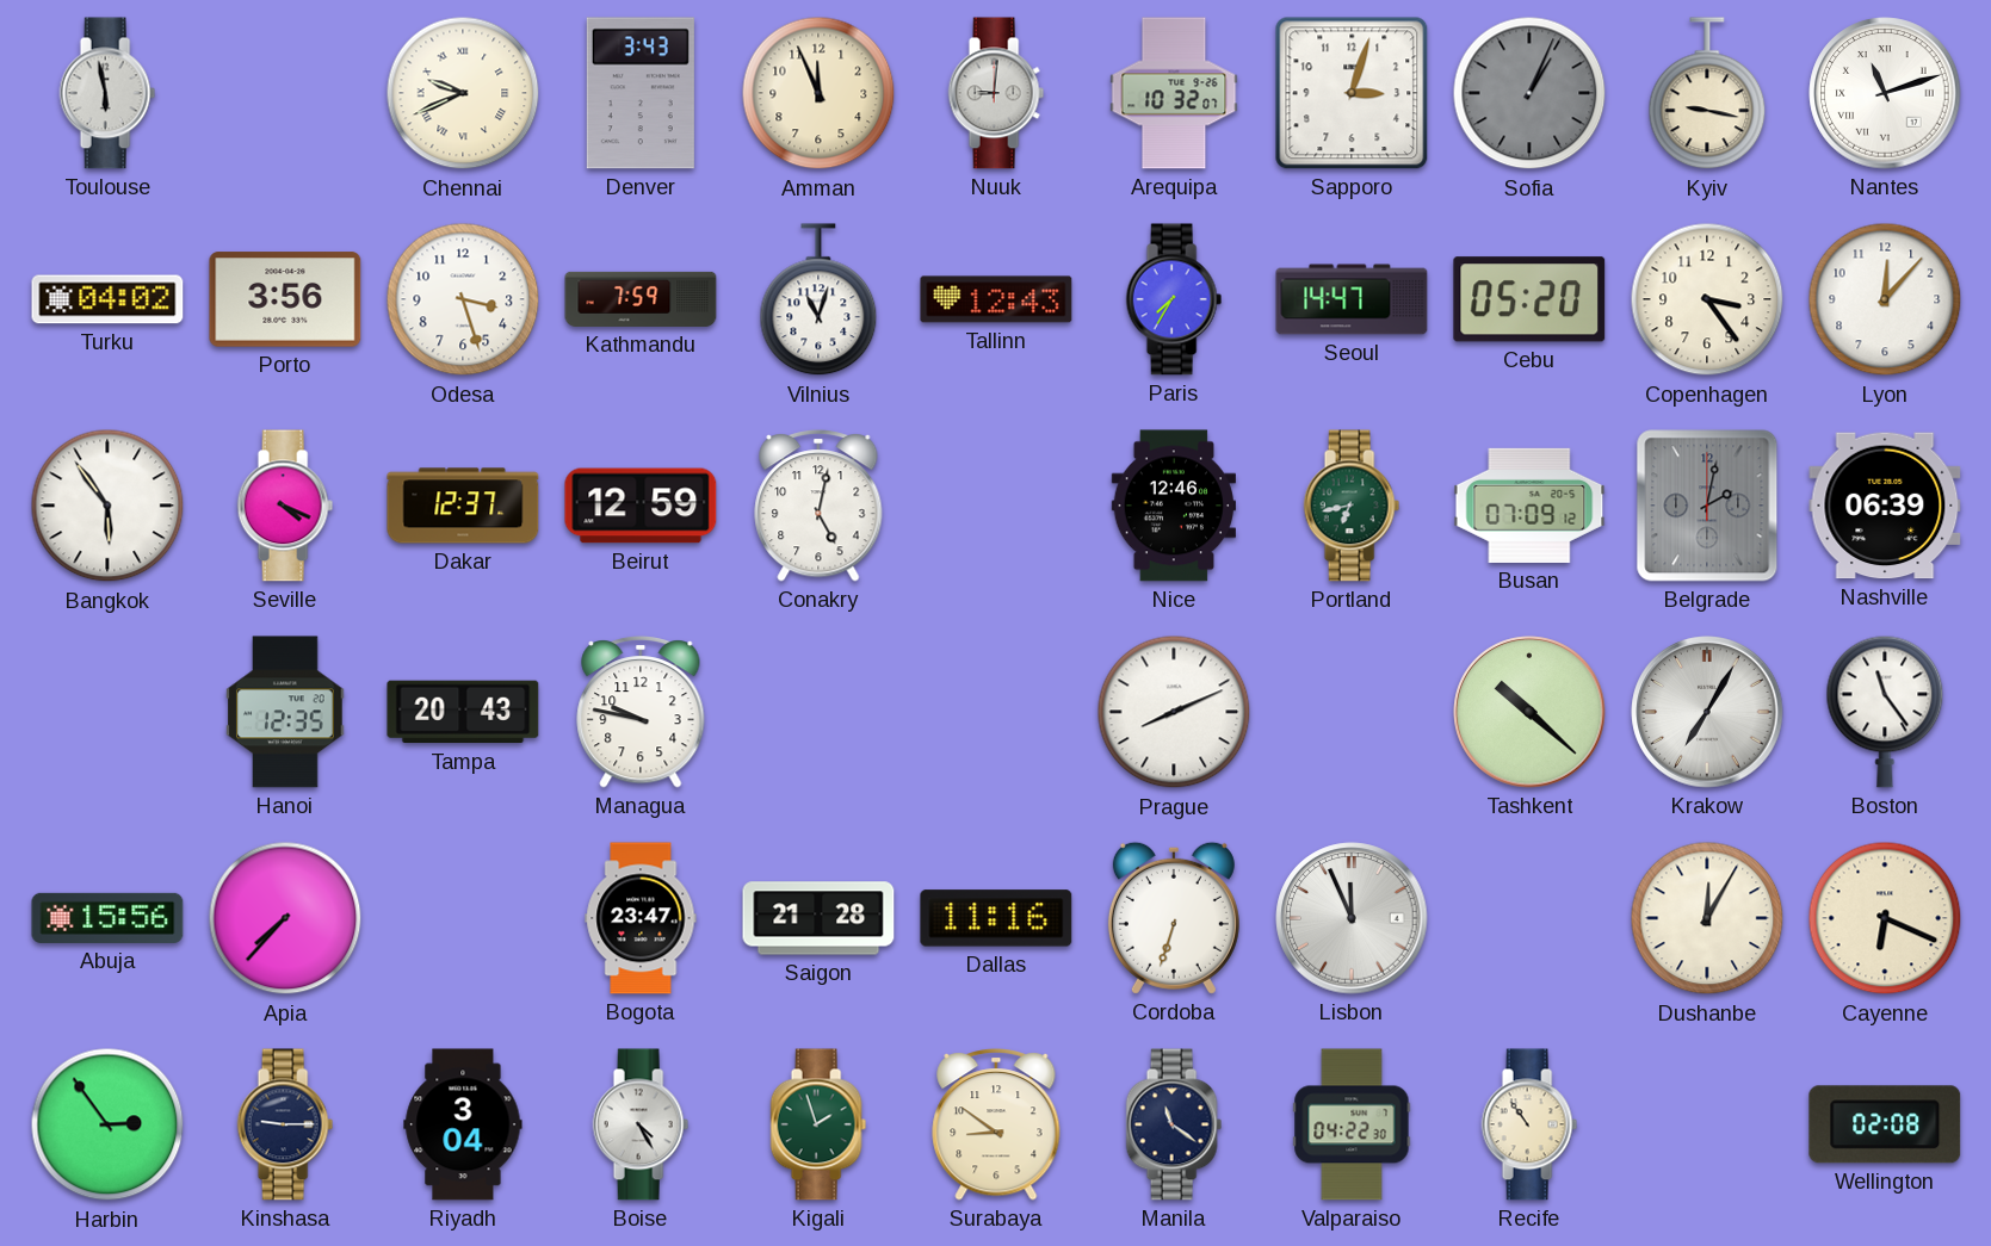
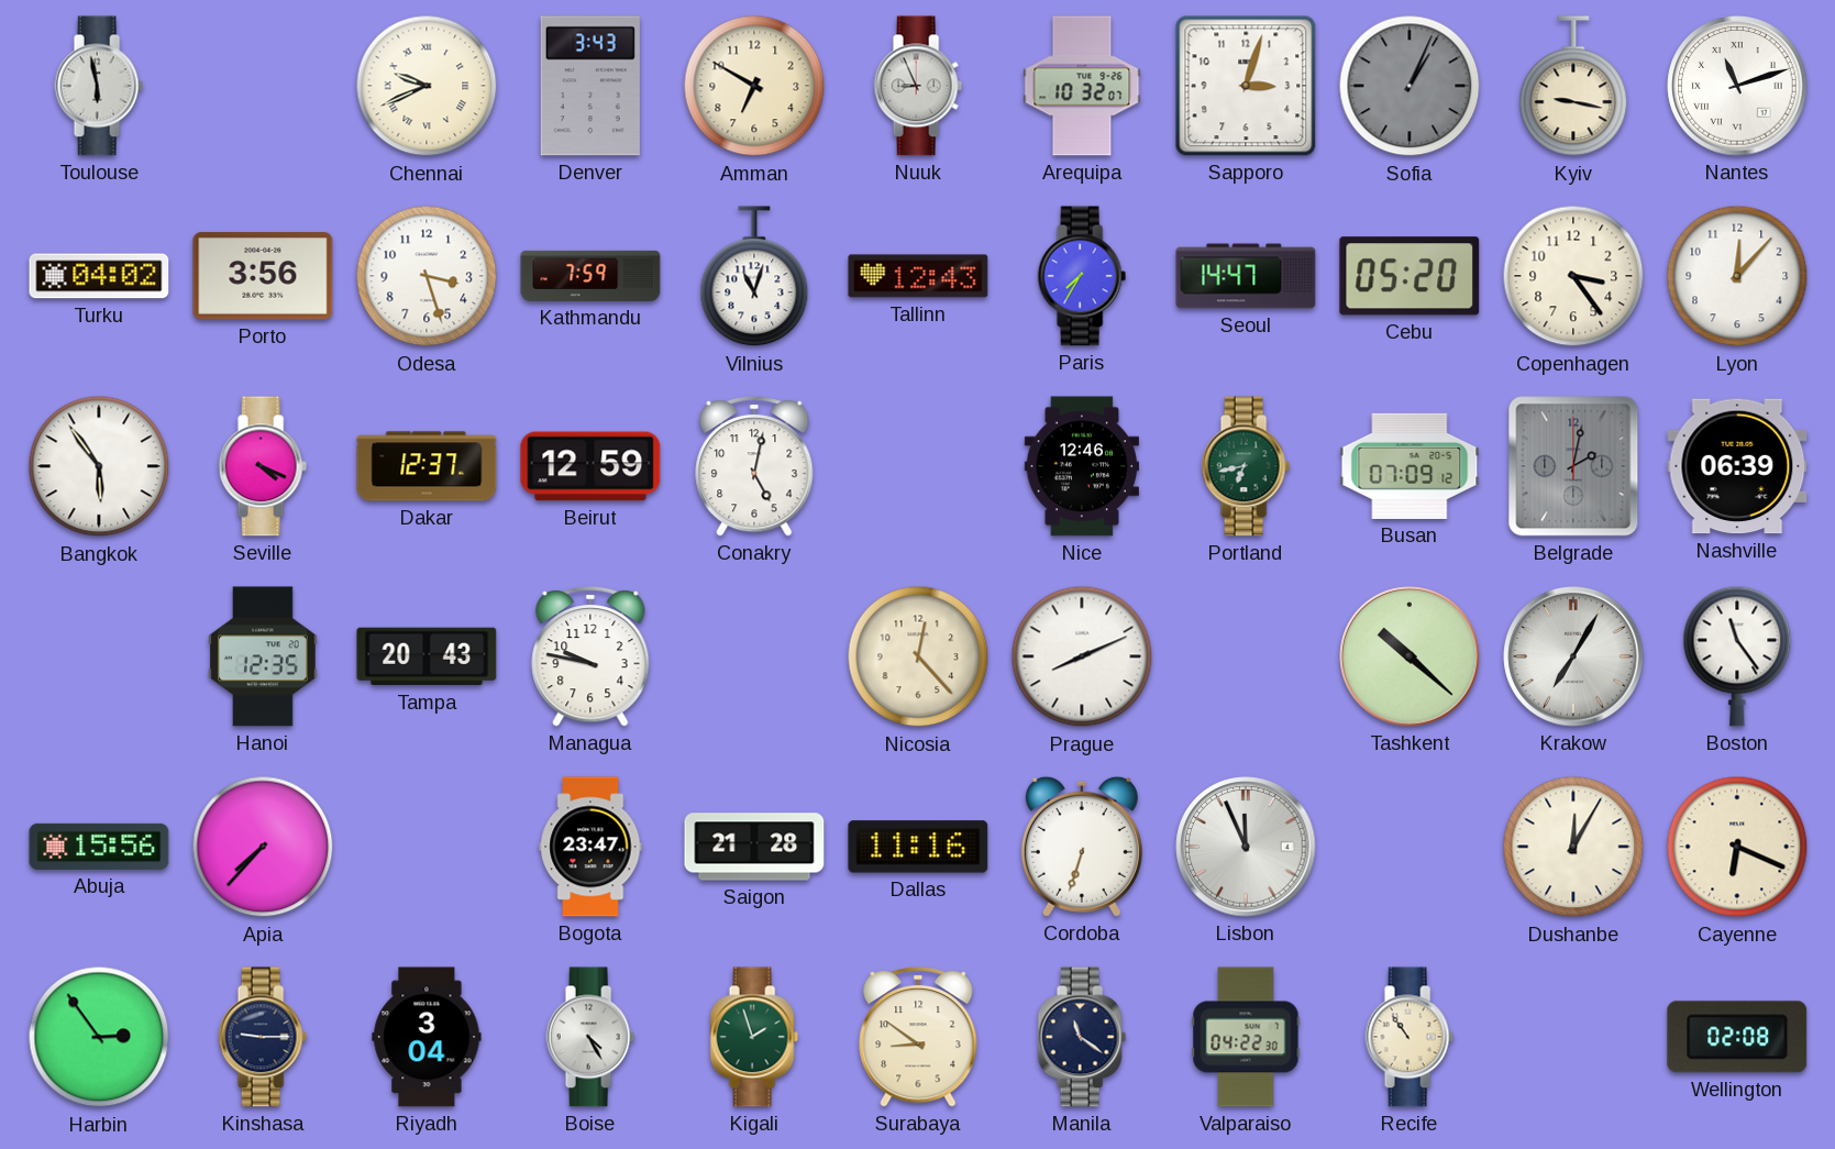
Amman: 11:56 -> 6:50 (754, 86)
Nuuk: 9:01 -> 8:56 (918, 86)
Nicosia: none -> 12:23 (918, 656)
